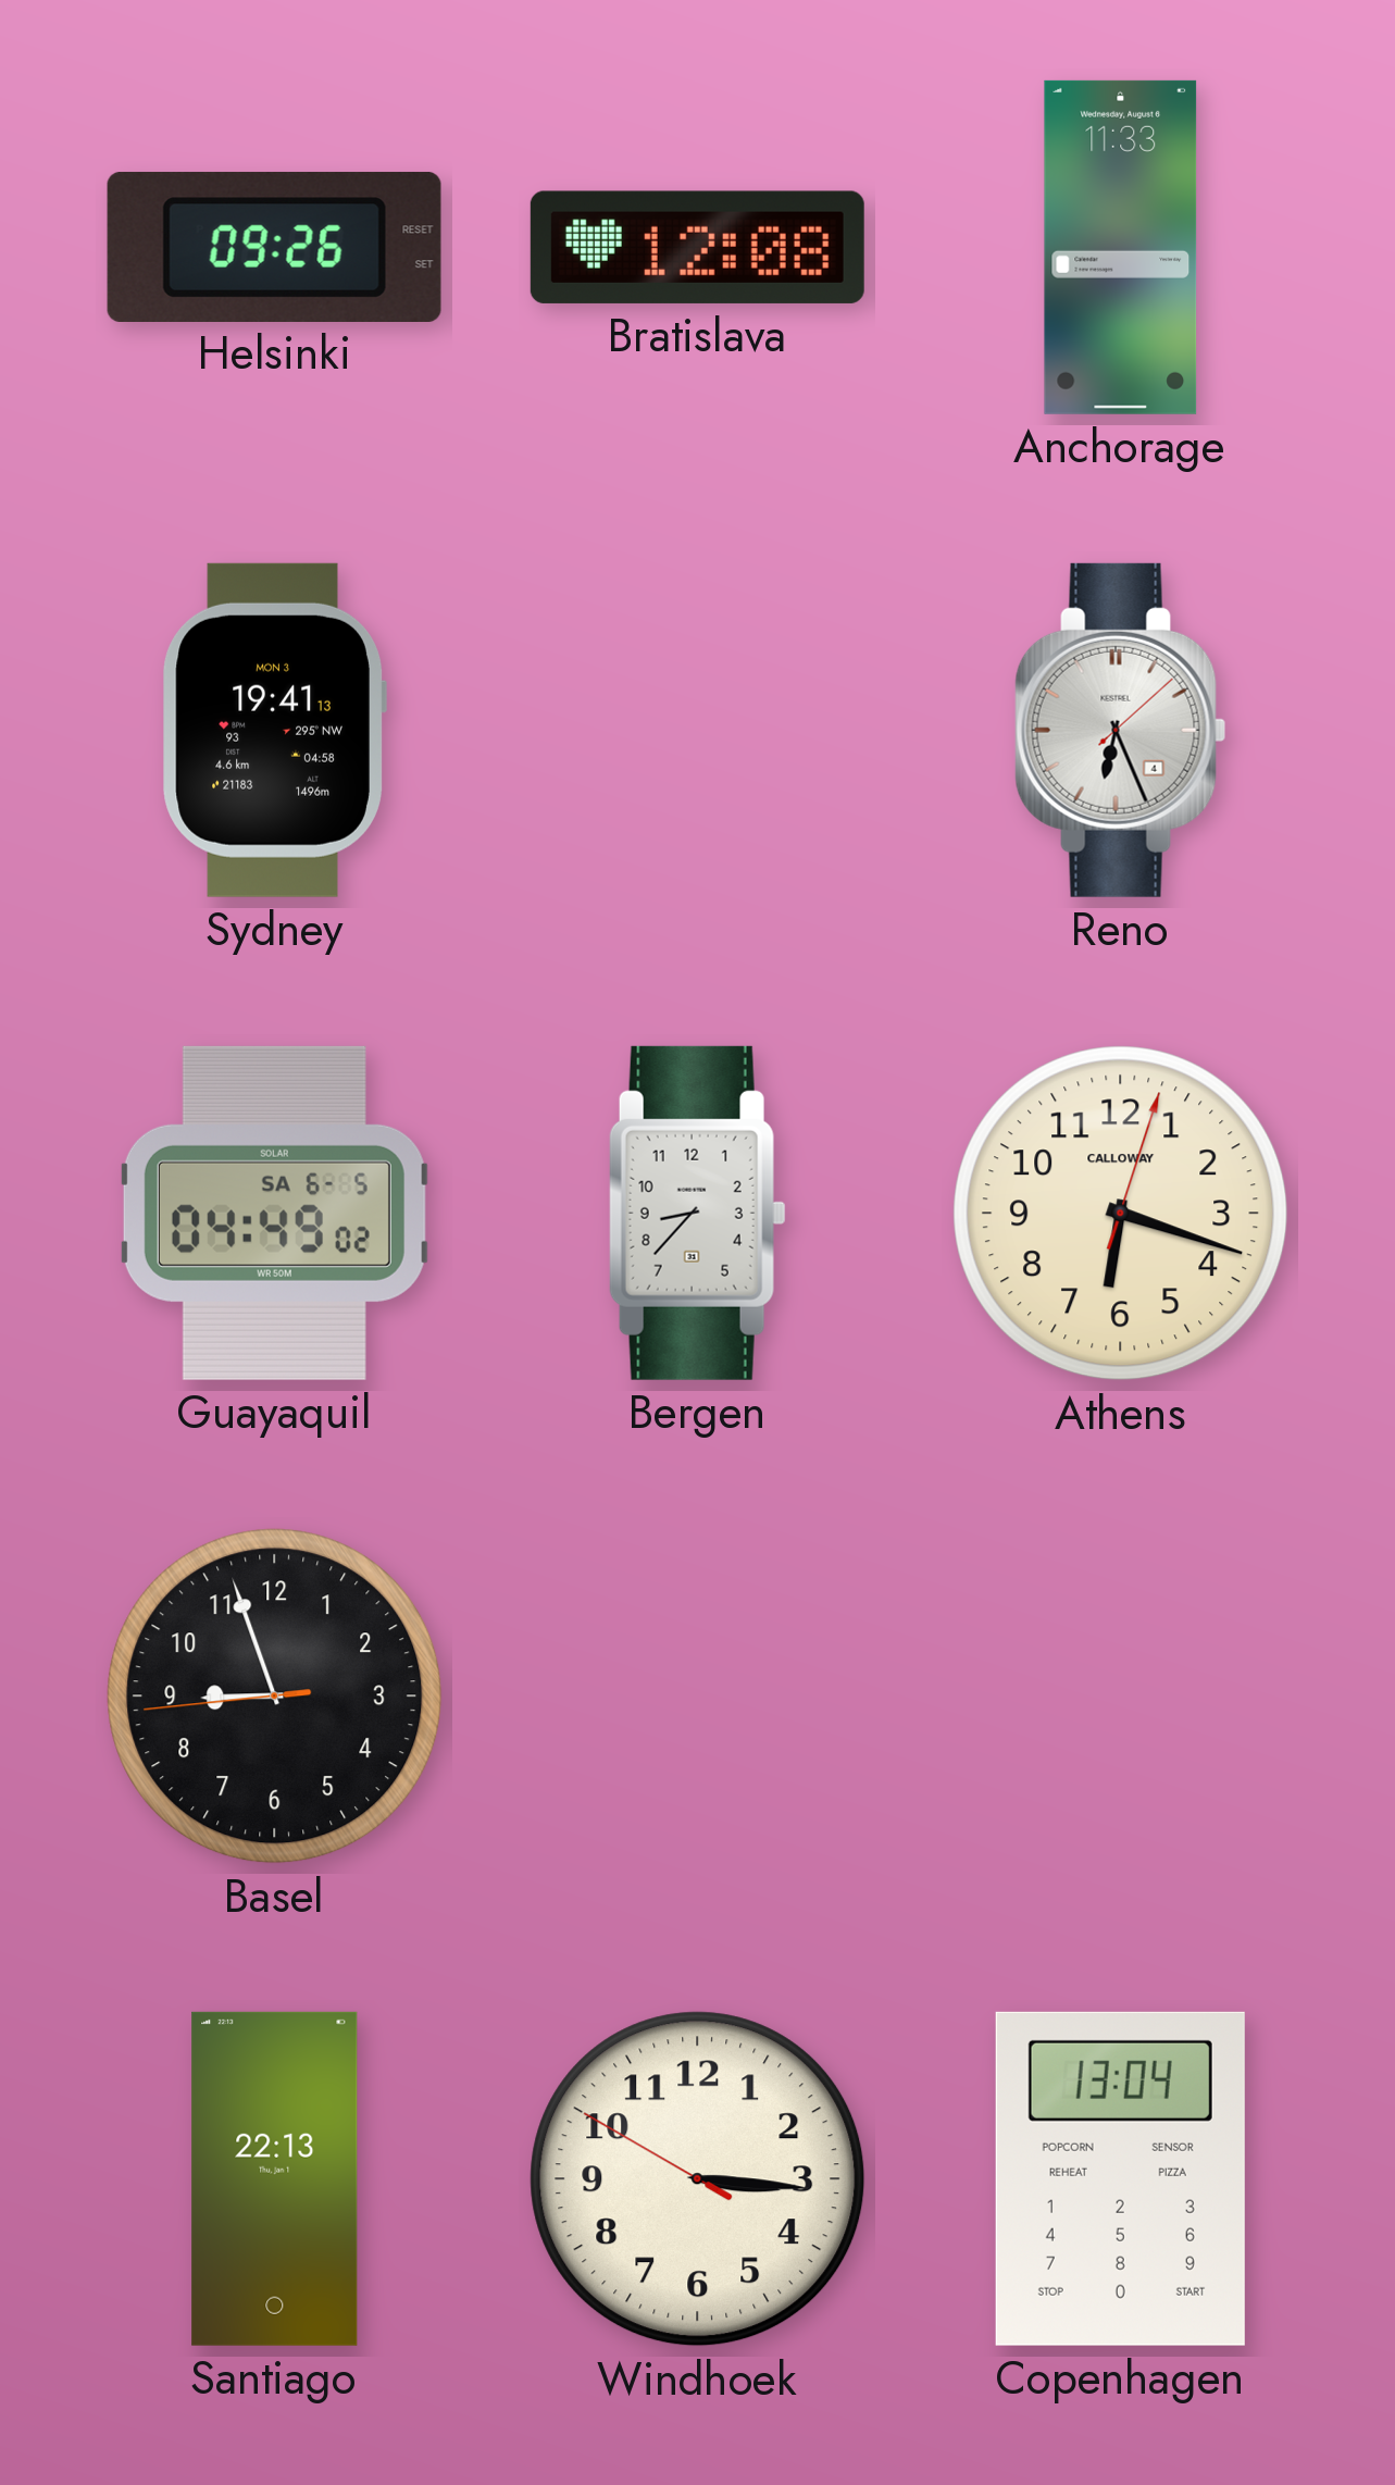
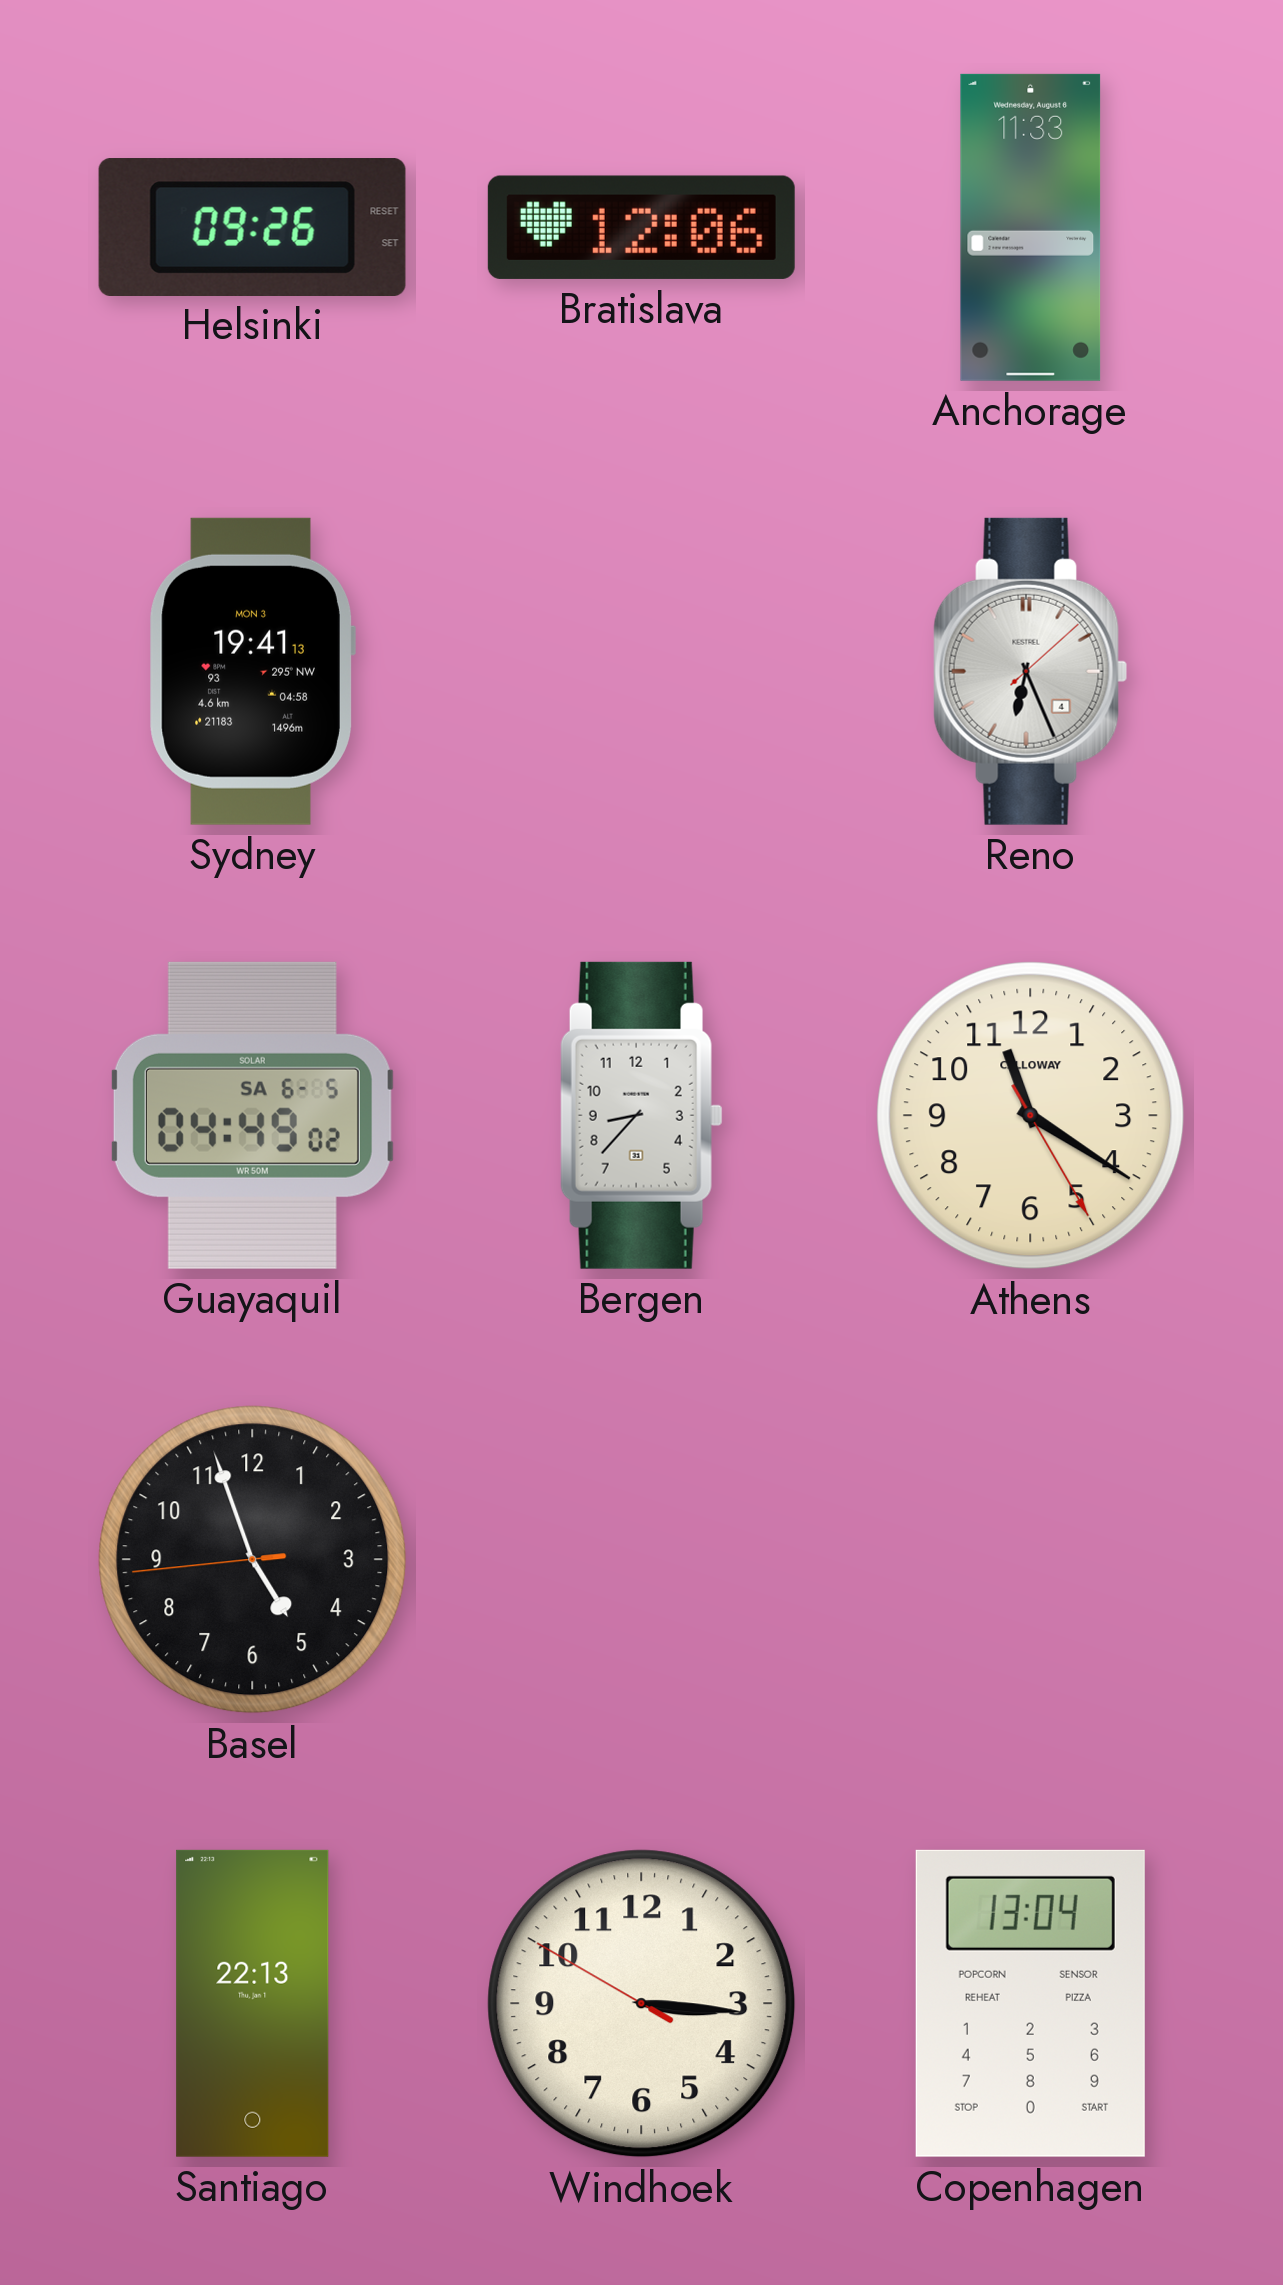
Bratislava: 12:08 -> 12:06 (641, 227)
Athens: 6:18 -> 11:20 (1031, 1116)
Basel: 8:56 -> 4:56 (253, 1560)
